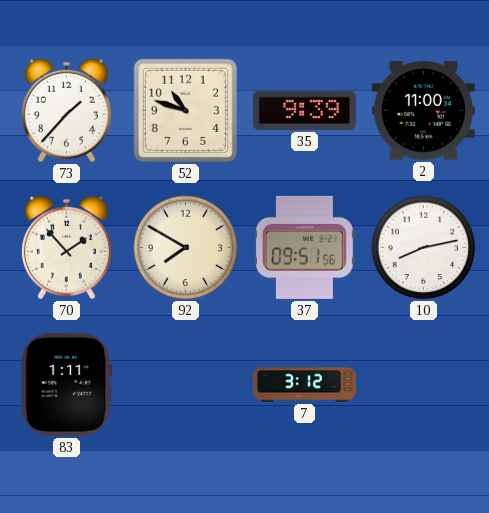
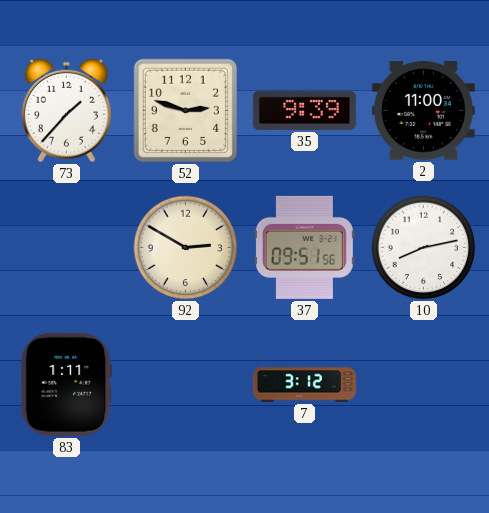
52: 10:48 -> 2:48 (185, 110)
70: 1:53 -> none (66, 248)
92: 7:50 -> 2:50 (186, 248)
